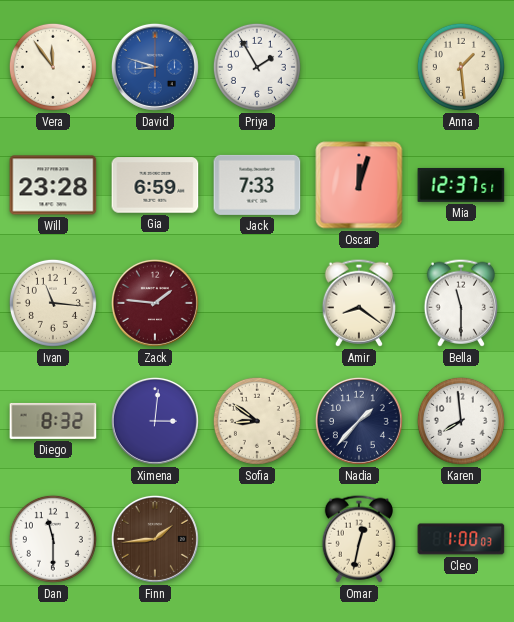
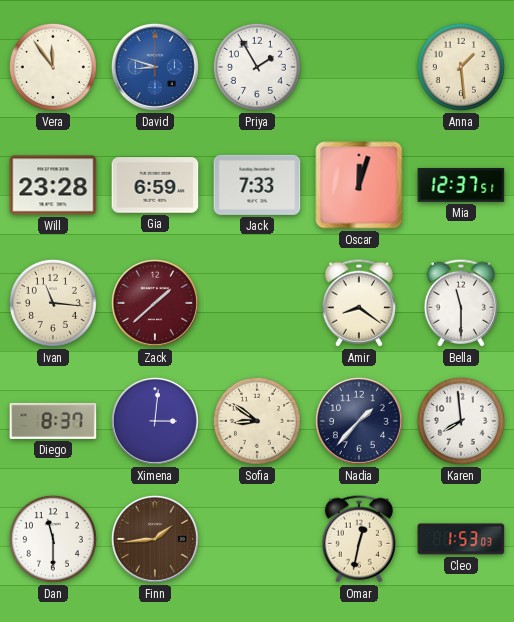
Zack: 1:46 -> 1:38 (155, 303)
Diego: 8:32 -> 8:37 (53, 421)
Cleo: 1:00 -> 1:53 (461, 539)
